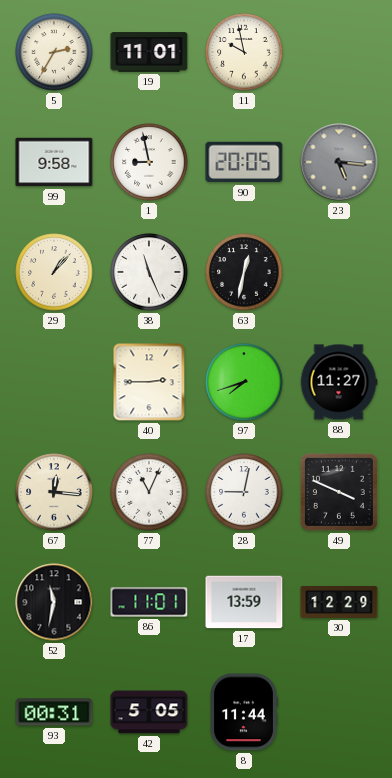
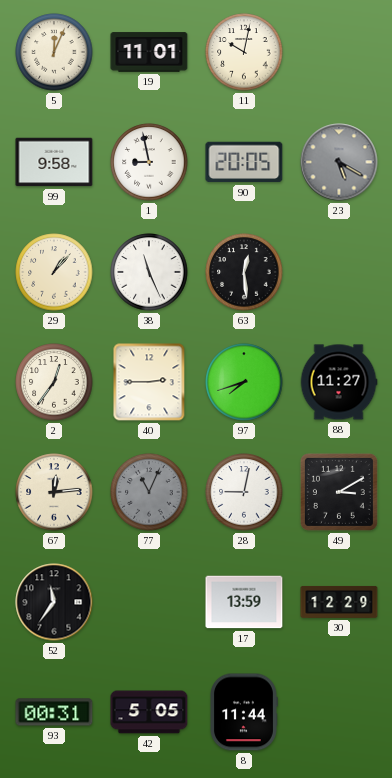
5: 2:35 -> 12:04 (54, 52)
11: 9:58 -> 10:02 (244, 52)
23: 5:16 -> 5:20 (339, 162)
63: 12:32 -> 12:29 (244, 272)
2: none -> 12:36 (54, 382)
67: 12:16 -> 12:14 (54, 492)
77 dial: white -> grey (149, 492)
49: 3:49 -> 3:10 (339, 492)
52: 11:32 -> 11:36 (54, 602)
86: 11:01 -> none (149, 602)
